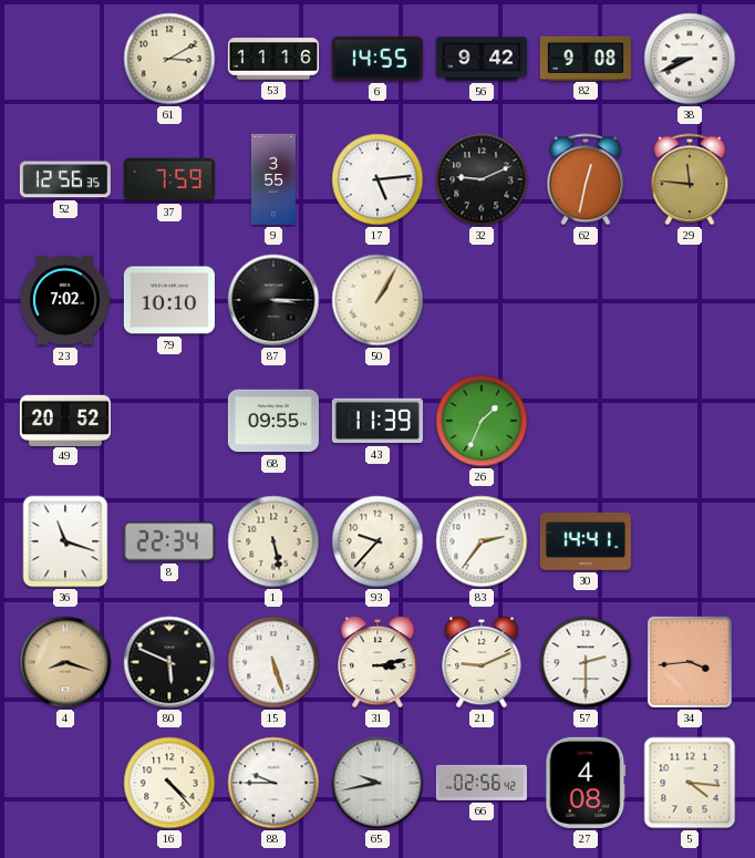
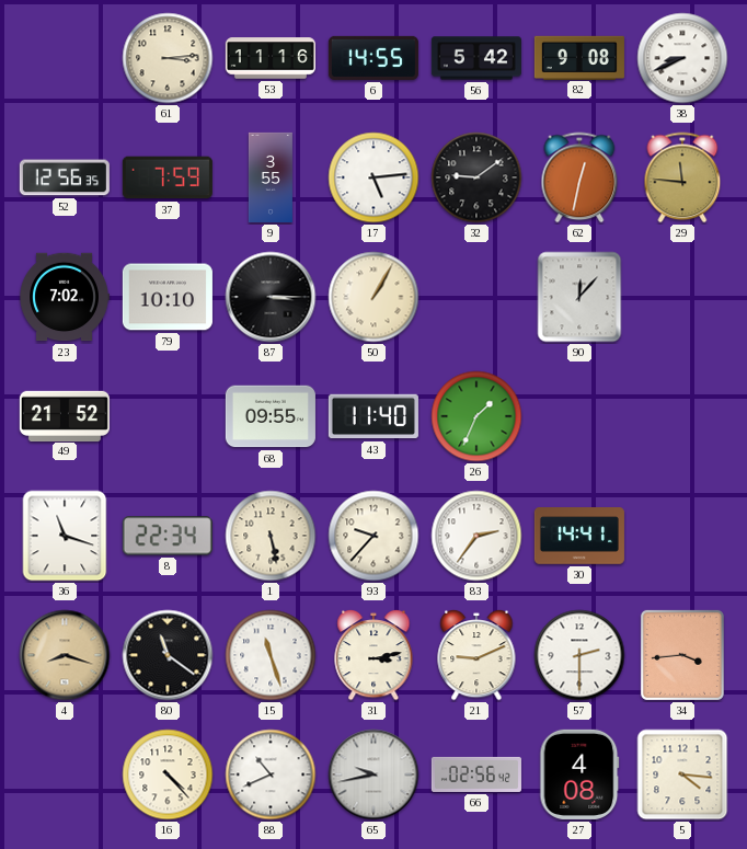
61: 3:10 -> 3:14 (168, 58)
56: 9:42 -> 5:42 (476, 58)
32: 9:11 -> 9:09 (476, 177)
90: none -> 12:07 (579, 297)
49: 20:52 -> 21:52 (65, 415)
43: 11:39 -> 11:40 (373, 416)
80: 5:49 -> 11:21 (168, 655)
15: 5:27 -> 11:27 (271, 655)
88: 9:45 -> 10:41 (271, 775)
